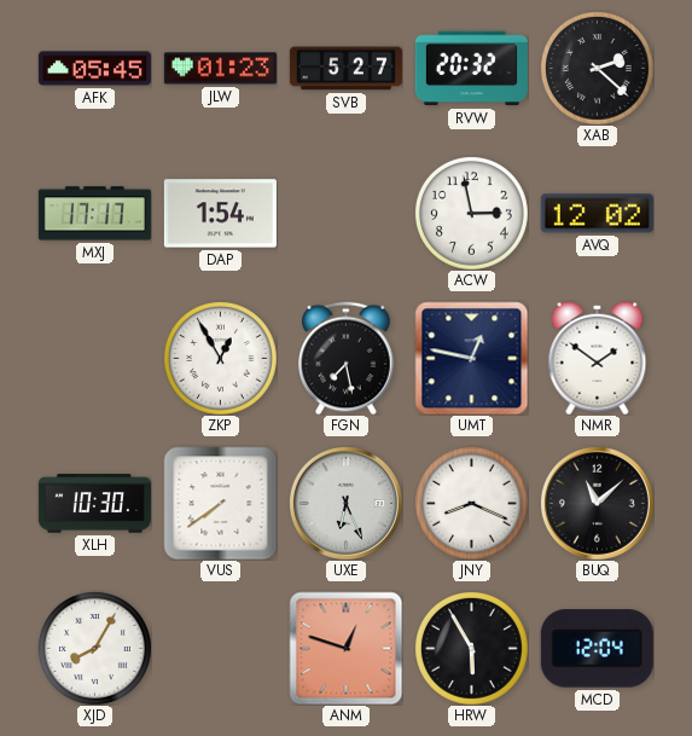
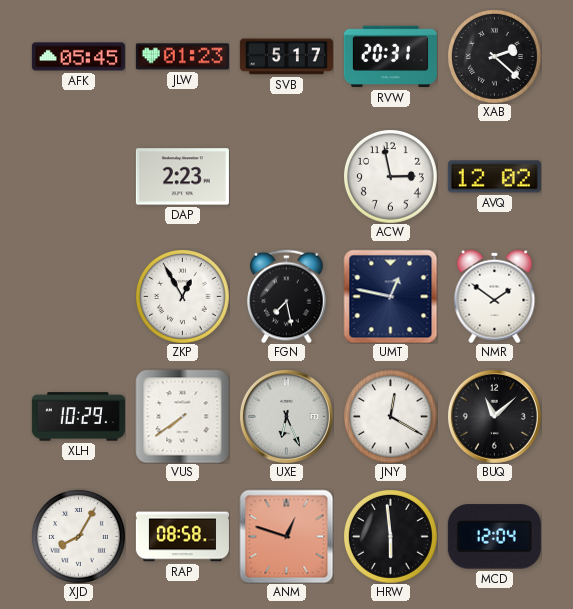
SVB: 5:27 -> 5:17 (286, 57)
RVW: 20:32 -> 20:31 (390, 57)
MXJ: 17:17 -> none (94, 214)
DAP: 1:54 -> 2:23 (182, 177)
XLH: 10:30 -> 10:29 (78, 417)
JNY: 8:19 -> 12:20 (390, 416)
RAP: none -> 08:58 (182, 537)
HRW: 5:55 -> 5:59 (390, 536)
